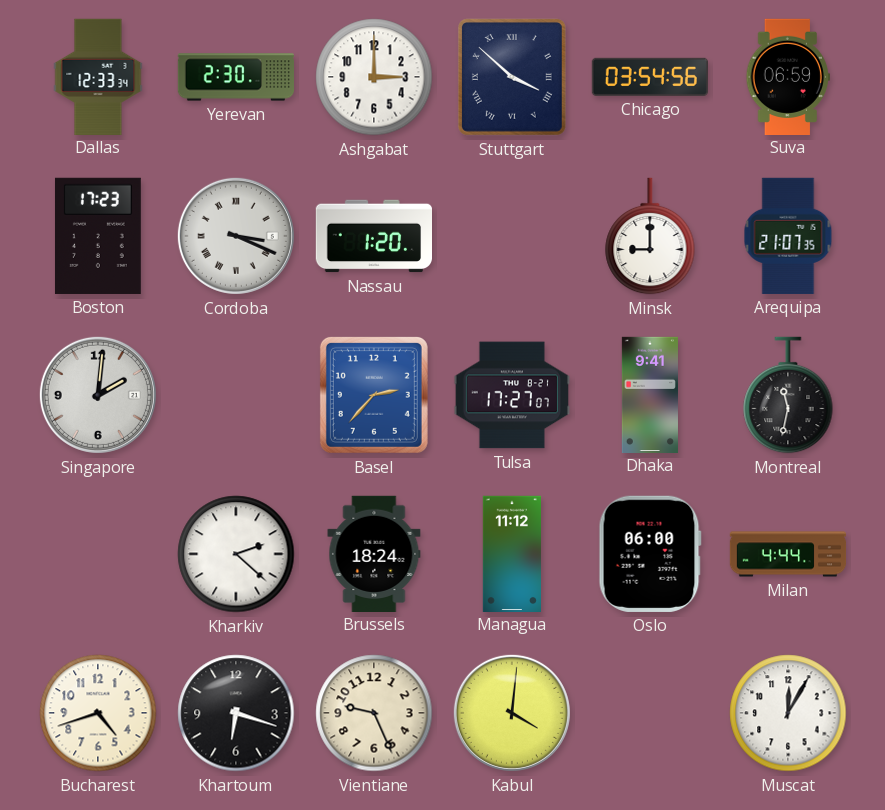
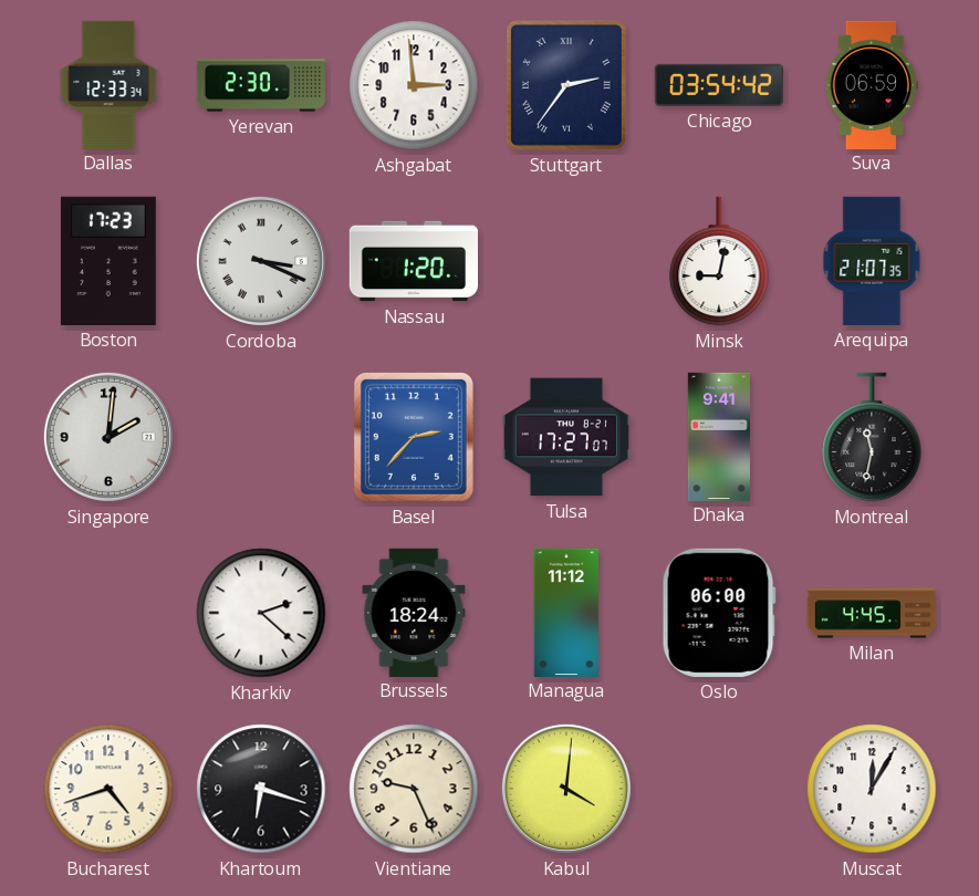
Ashgabat: 3:00 -> 2:59 (414, 85)
Stuttgart: 3:52 -> 2:36 (566, 85)
Chicago: 03:54:56 -> 03:54:42 (718, 85)
Minsk: 9:00 -> 9:02 (719, 261)
Milan: 4:44 -> 4:45 (872, 613)
